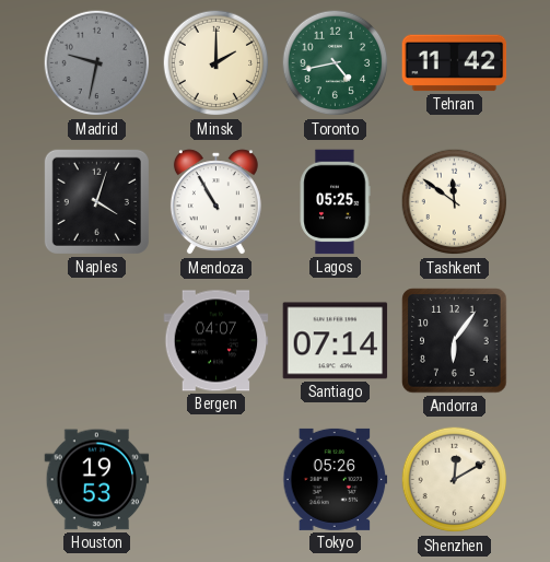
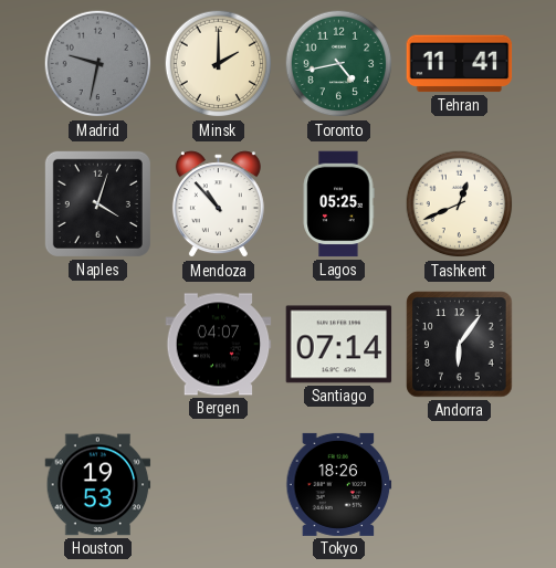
Tehran: 11:42 -> 11:41 (460, 64)
Mendoza: 10:55 -> 10:53 (218, 204)
Tashkent: 11:51 -> 12:41 (460, 204)
Tokyo: 05:26 -> 18:26 (339, 484)
Shenzhen: 12:10 -> none (455, 480)
